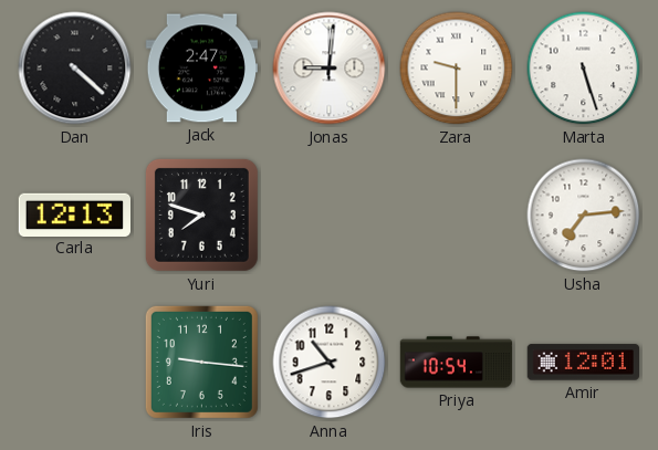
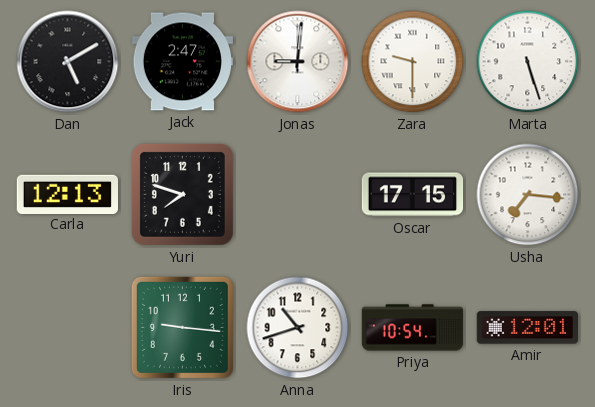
Dan: 4:22 -> 5:10 (68, 62)
Oscar: none -> 17:15 (413, 195)
Usha: 7:14 -> 7:16 (528, 195)
